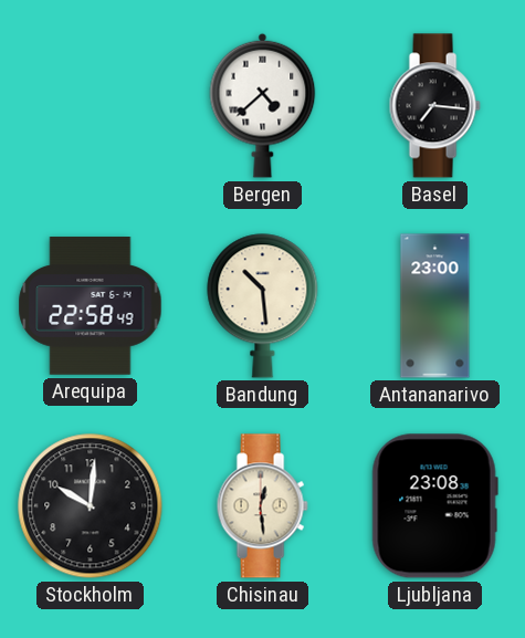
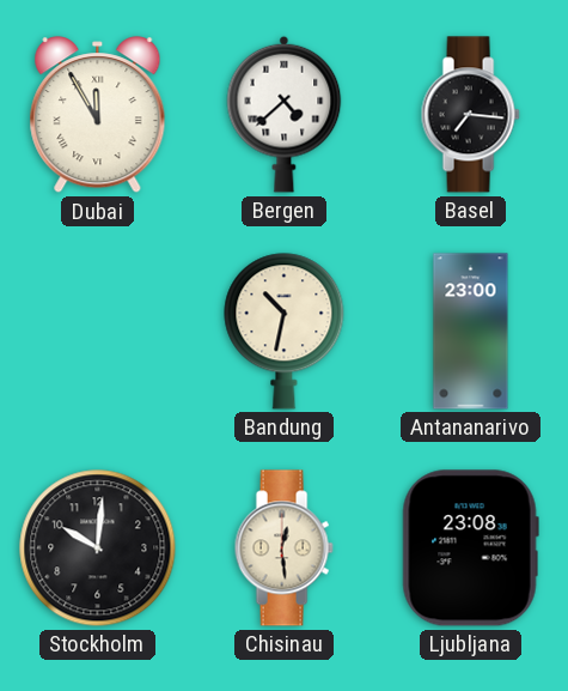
Dubai: none -> 11:55 (98, 115)
Arequipa: 22:58 -> none (91, 306)
Bandung: 10:29 -> 10:32 (285, 332)
